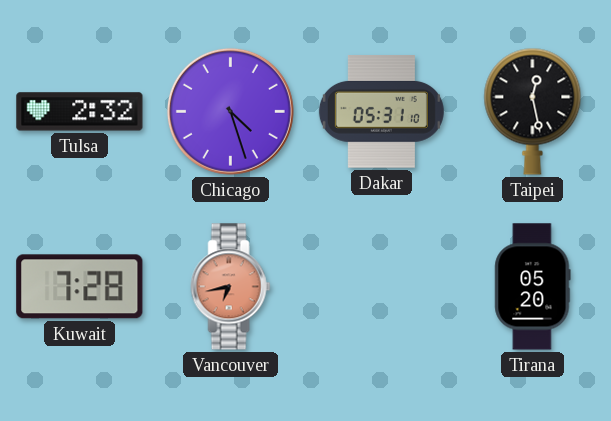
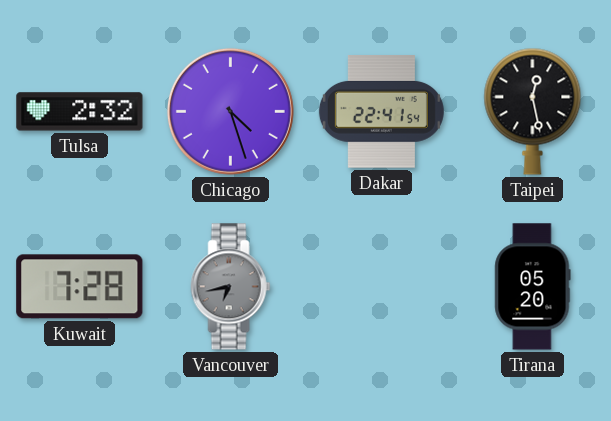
Dakar: 05:31 -> 22:41 (381, 112)
Vancouver dial: salmon -> grey (231, 287)
